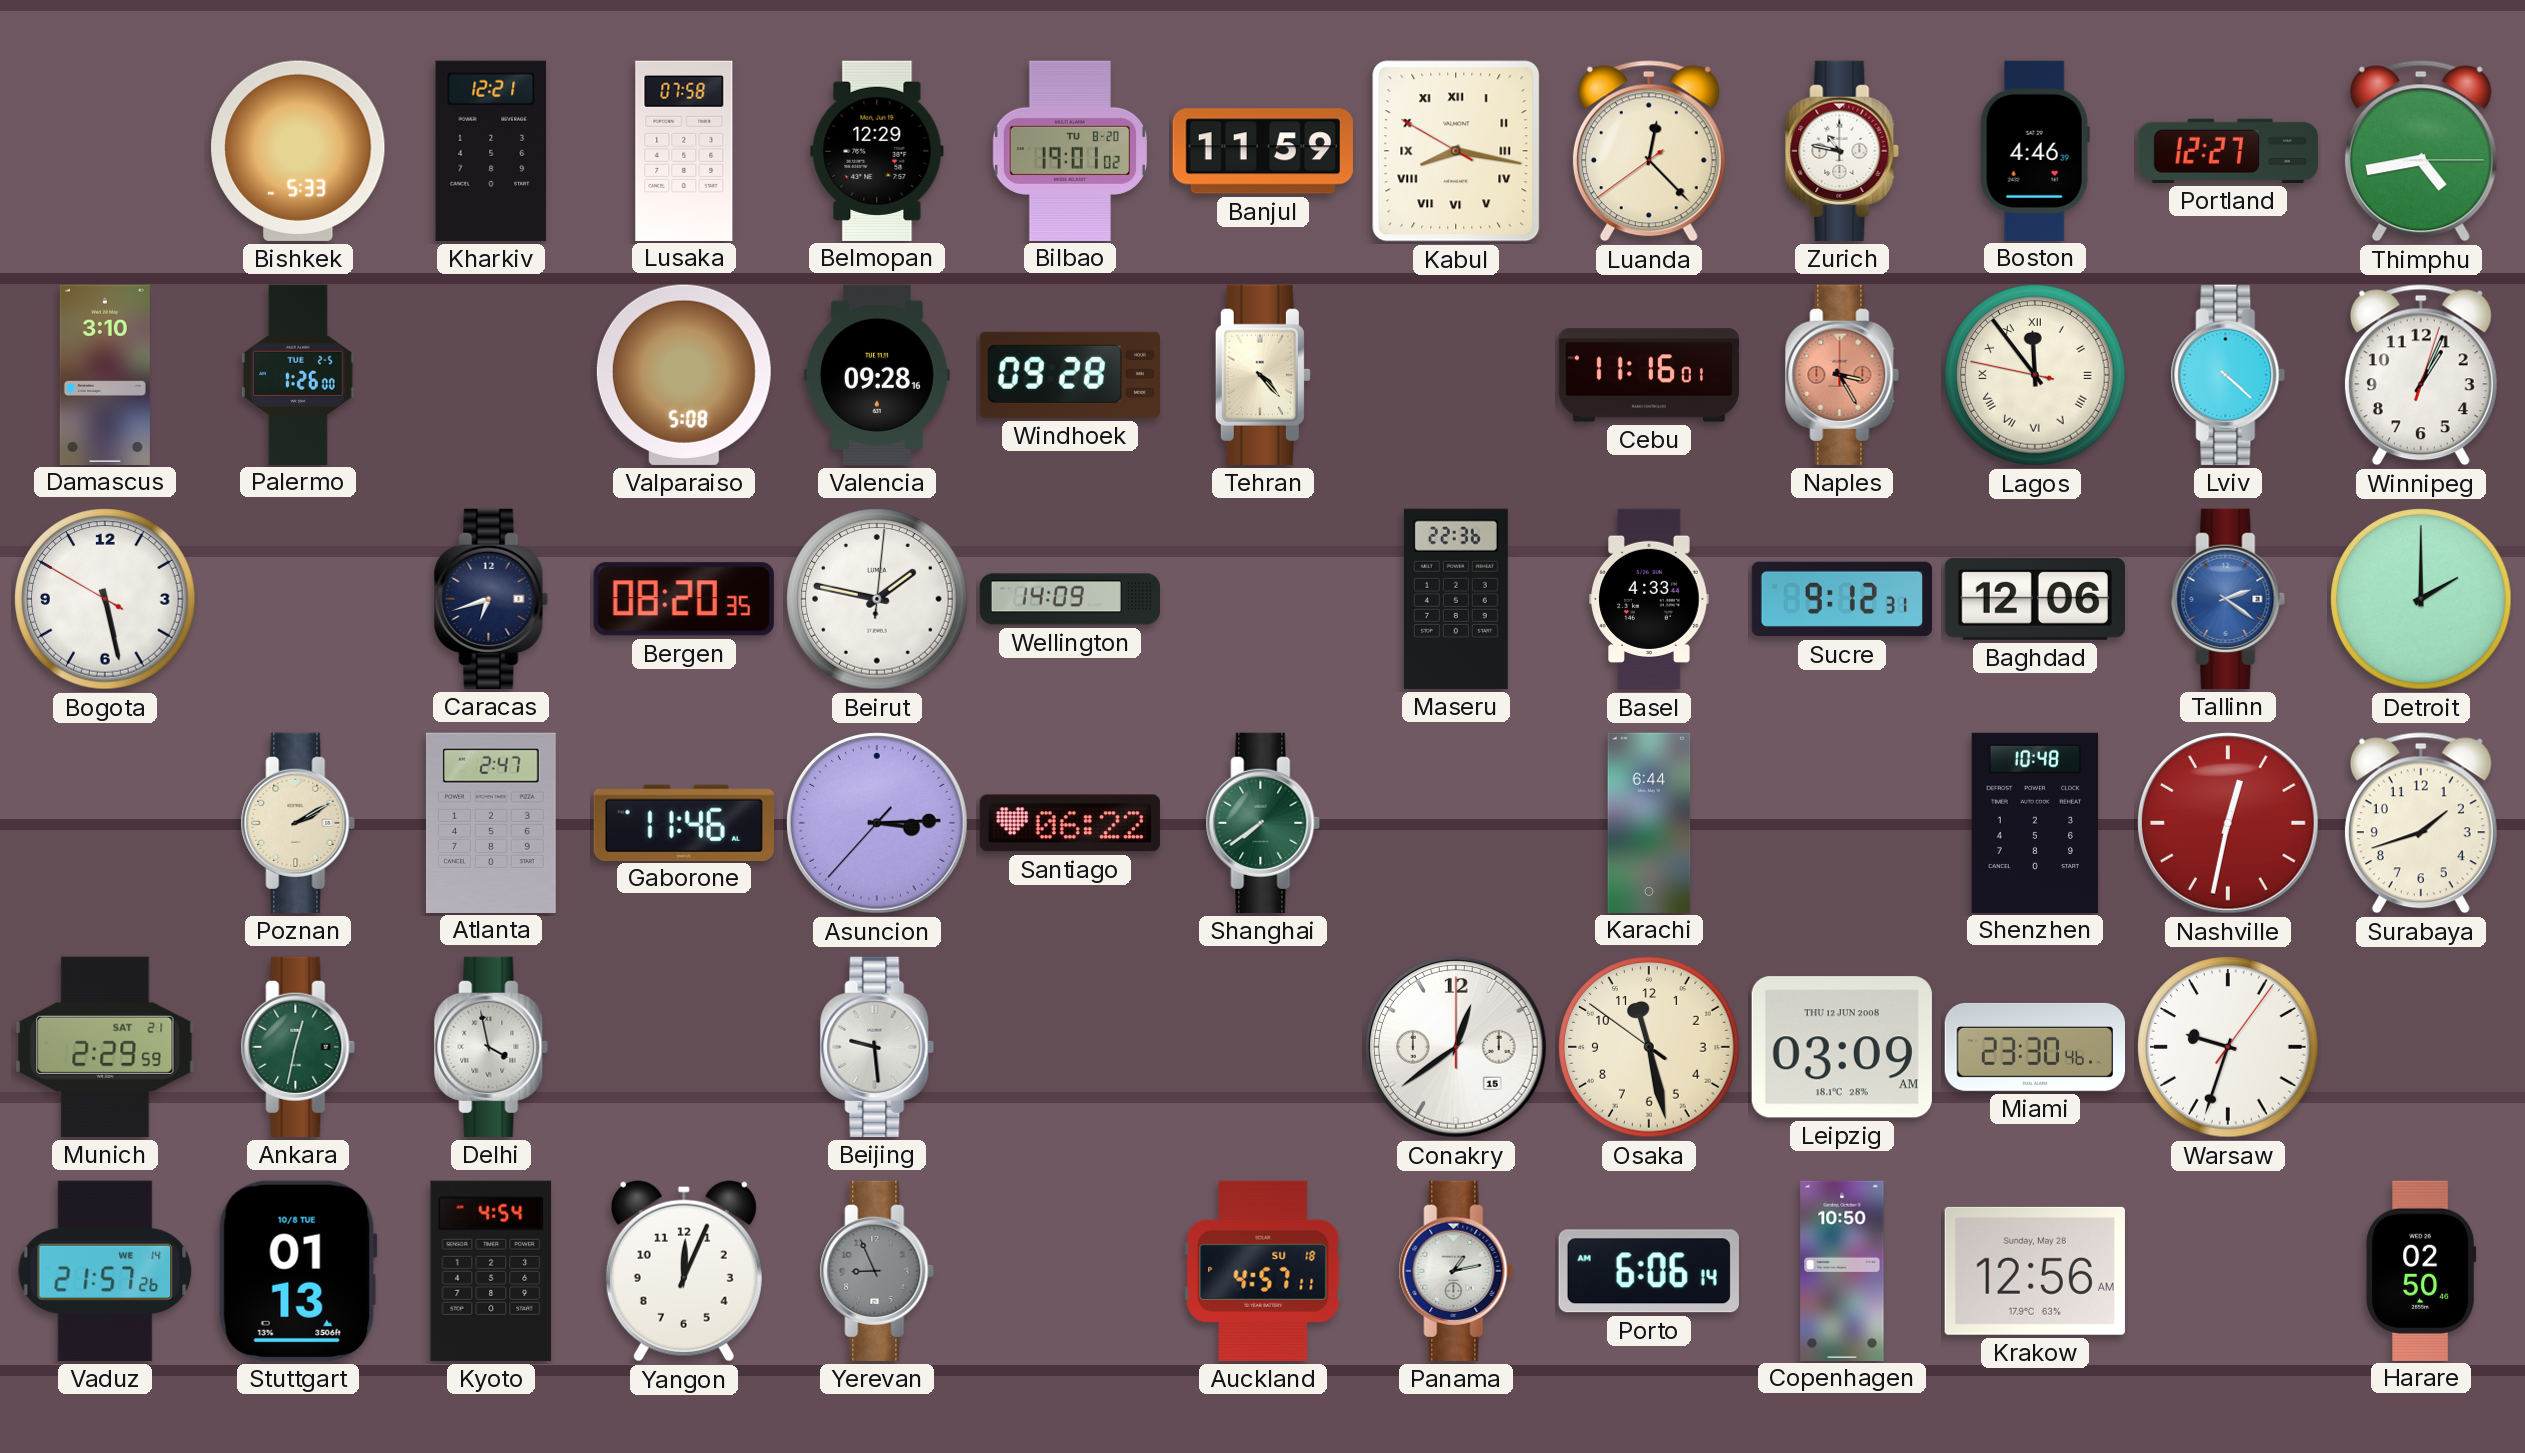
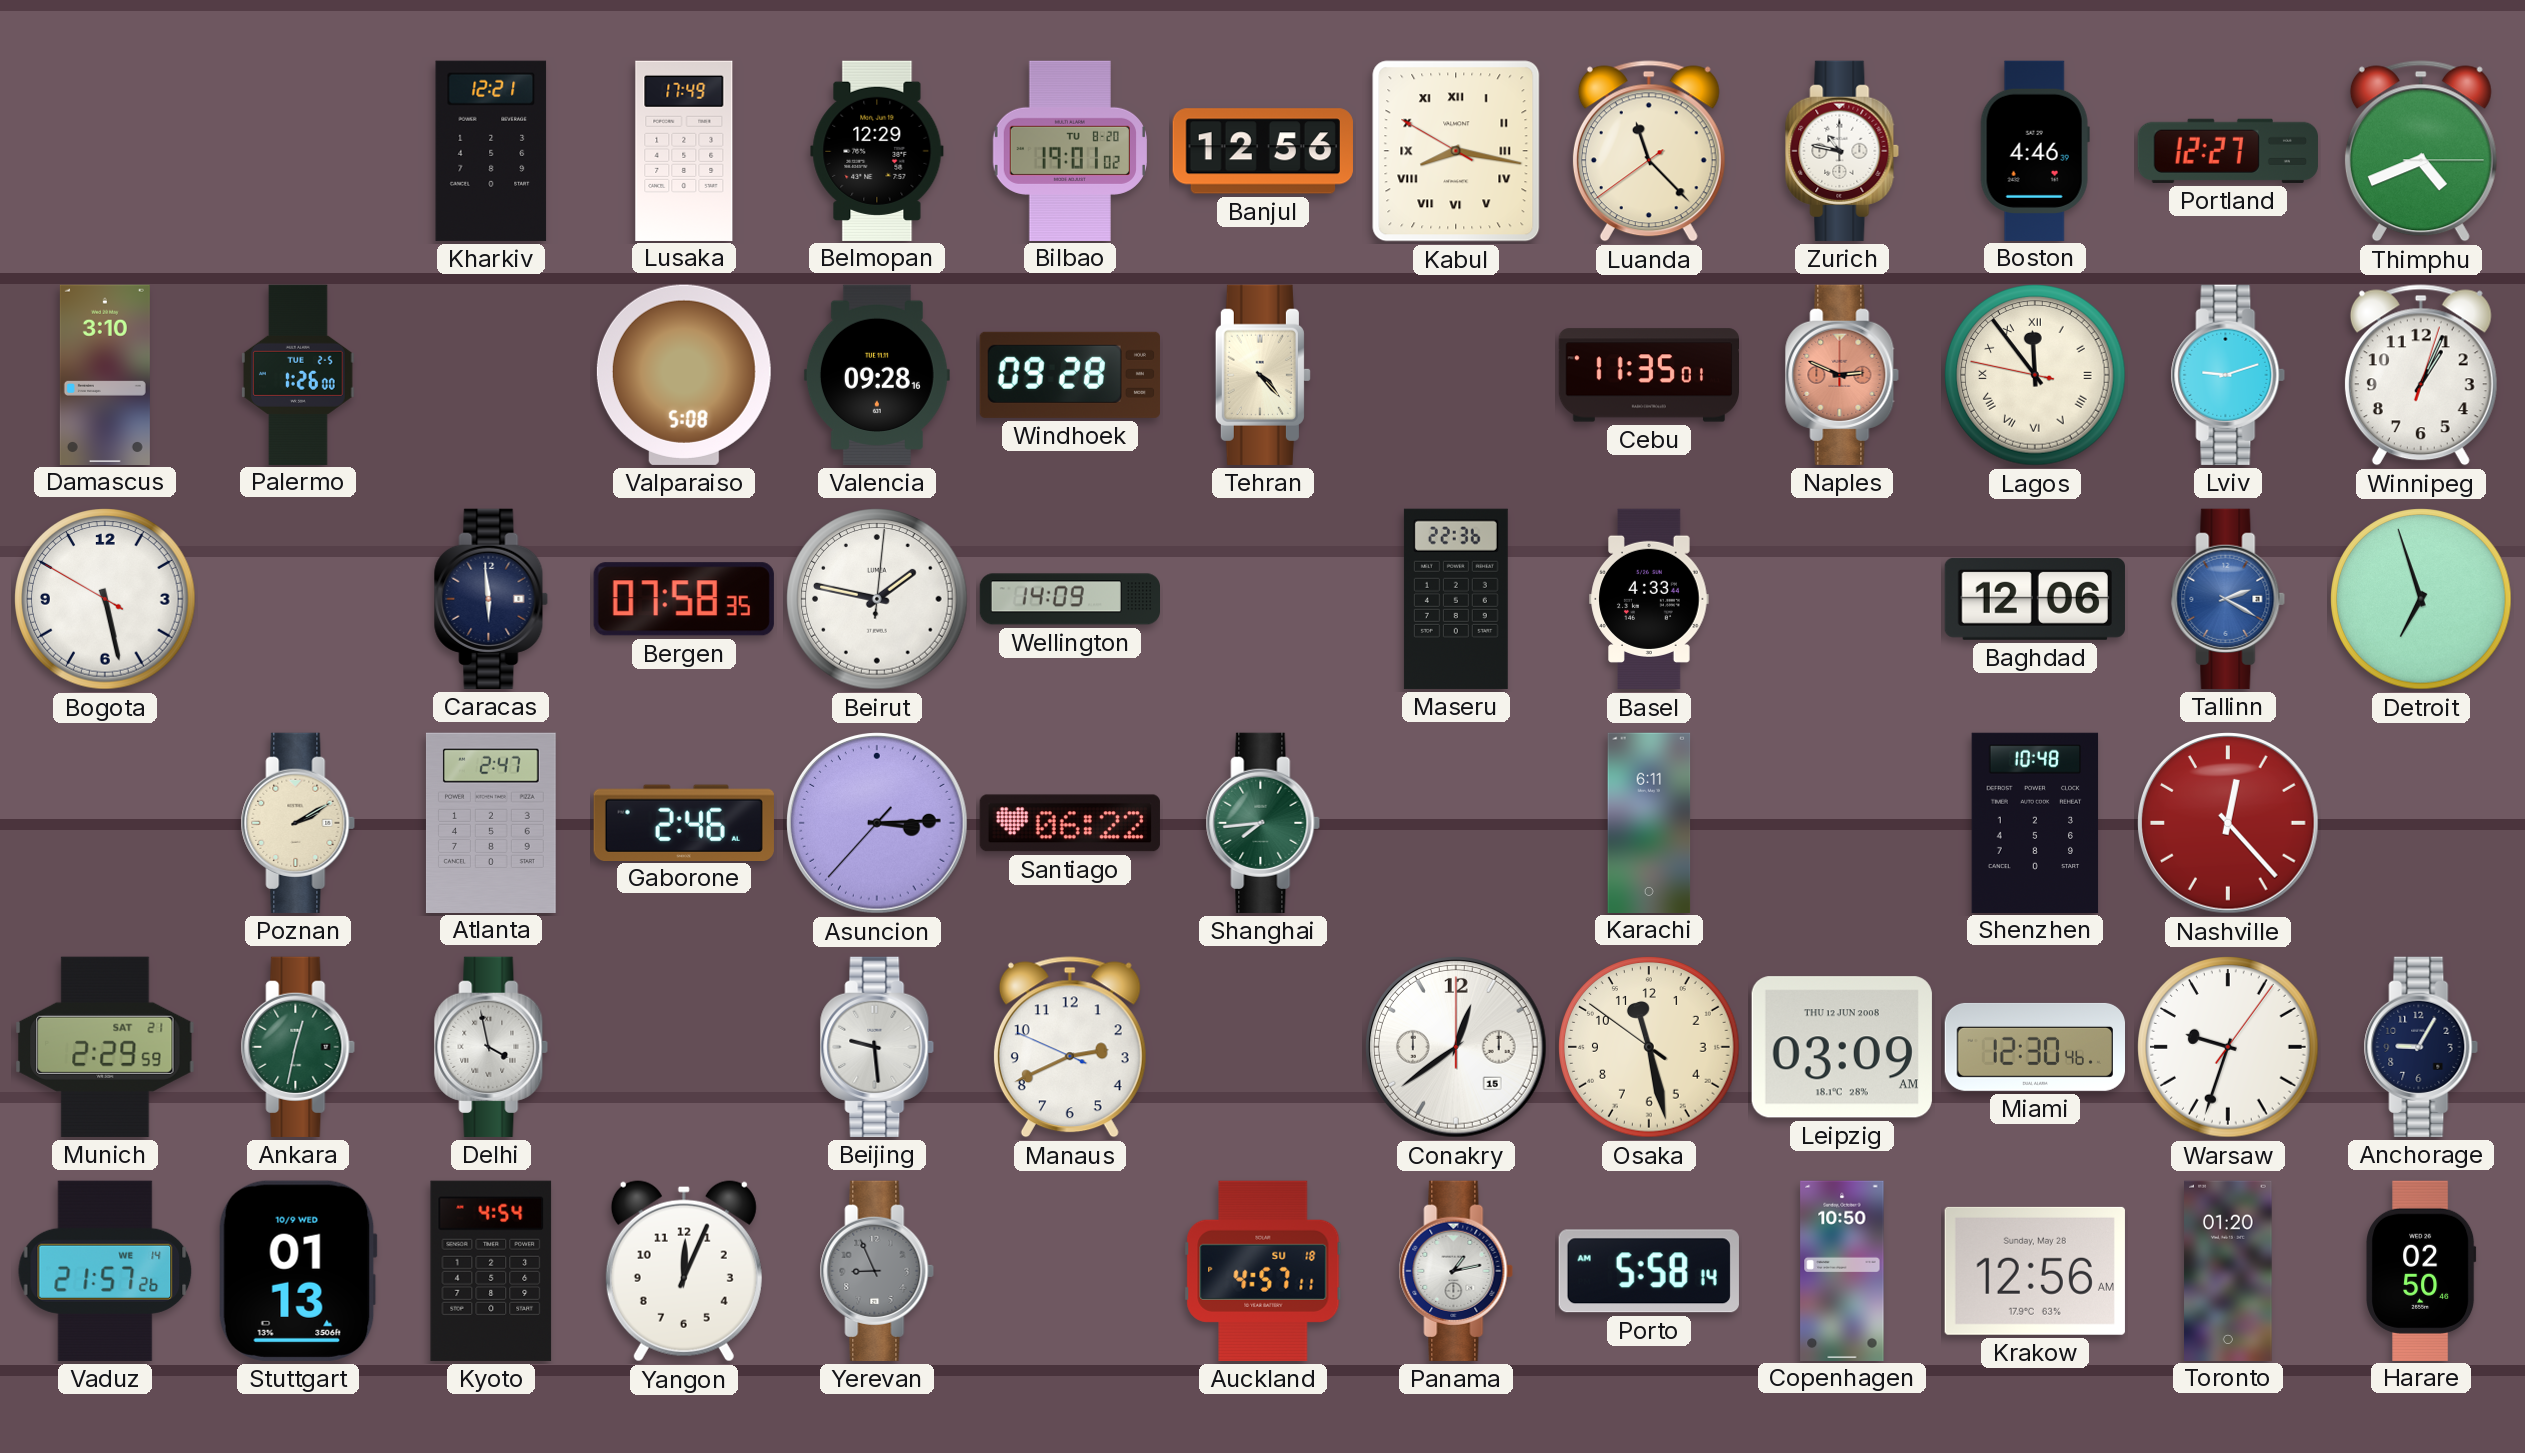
Bishkek: 5:33 -> none (298, 151)
Lusaka: 07:58 -> 17:49 (684, 150)
Banjul: 11:59 -> 12:56 (1263, 151)
Luanda: 12:22 -> 11:22 (1649, 151)
Thimphu: 4:43 -> 4:41 (2421, 151)
Cebu: 11:16 -> 11:35 (1648, 375)
Naples: 3:25 -> 2:49 (1842, 375)
Lviv: 4:22 -> 9:12 (2228, 375)
Caracas: 6:42 -> 5:59 (491, 599)
Bergen: 08:20 -> 07:58 (684, 599)
Sucre: 9:12 -> none (1842, 599)
Tallinn: 2:21 -> 2:20 (2228, 599)
Detroit: 2:00 -> 6:57 (2421, 599)
Gaborone: 11:46 -> 2:46 (684, 822)
Shanghai: 7:39 -> 7:44 (1263, 823)
Karachi: 6:44 -> 6:11 (1649, 822)
Nashville: 12:32 -> 12:23 (2229, 824)
Surabaya: 1:42 -> none (2421, 823)
Manaus: none -> 2:40 (1070, 1047)
Miami: 23:30 -> 12:30 (2034, 1047)
Anchorage: none -> 9:05 (2421, 1047)
Stuttgart date: 10/8 TUE -> 10/9 WED (298, 1271)
Porto: 6:06 -> 5:58 (1649, 1271)
Toronto: none -> 01:20 (2228, 1270)
